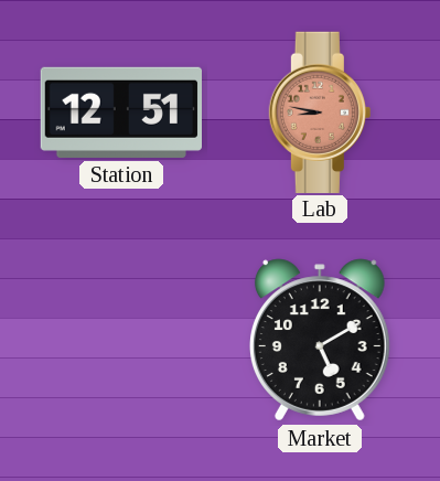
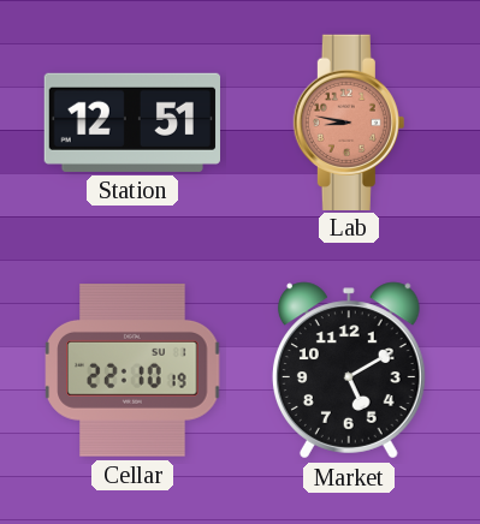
Cellar: none -> 22:10 (132, 371)
